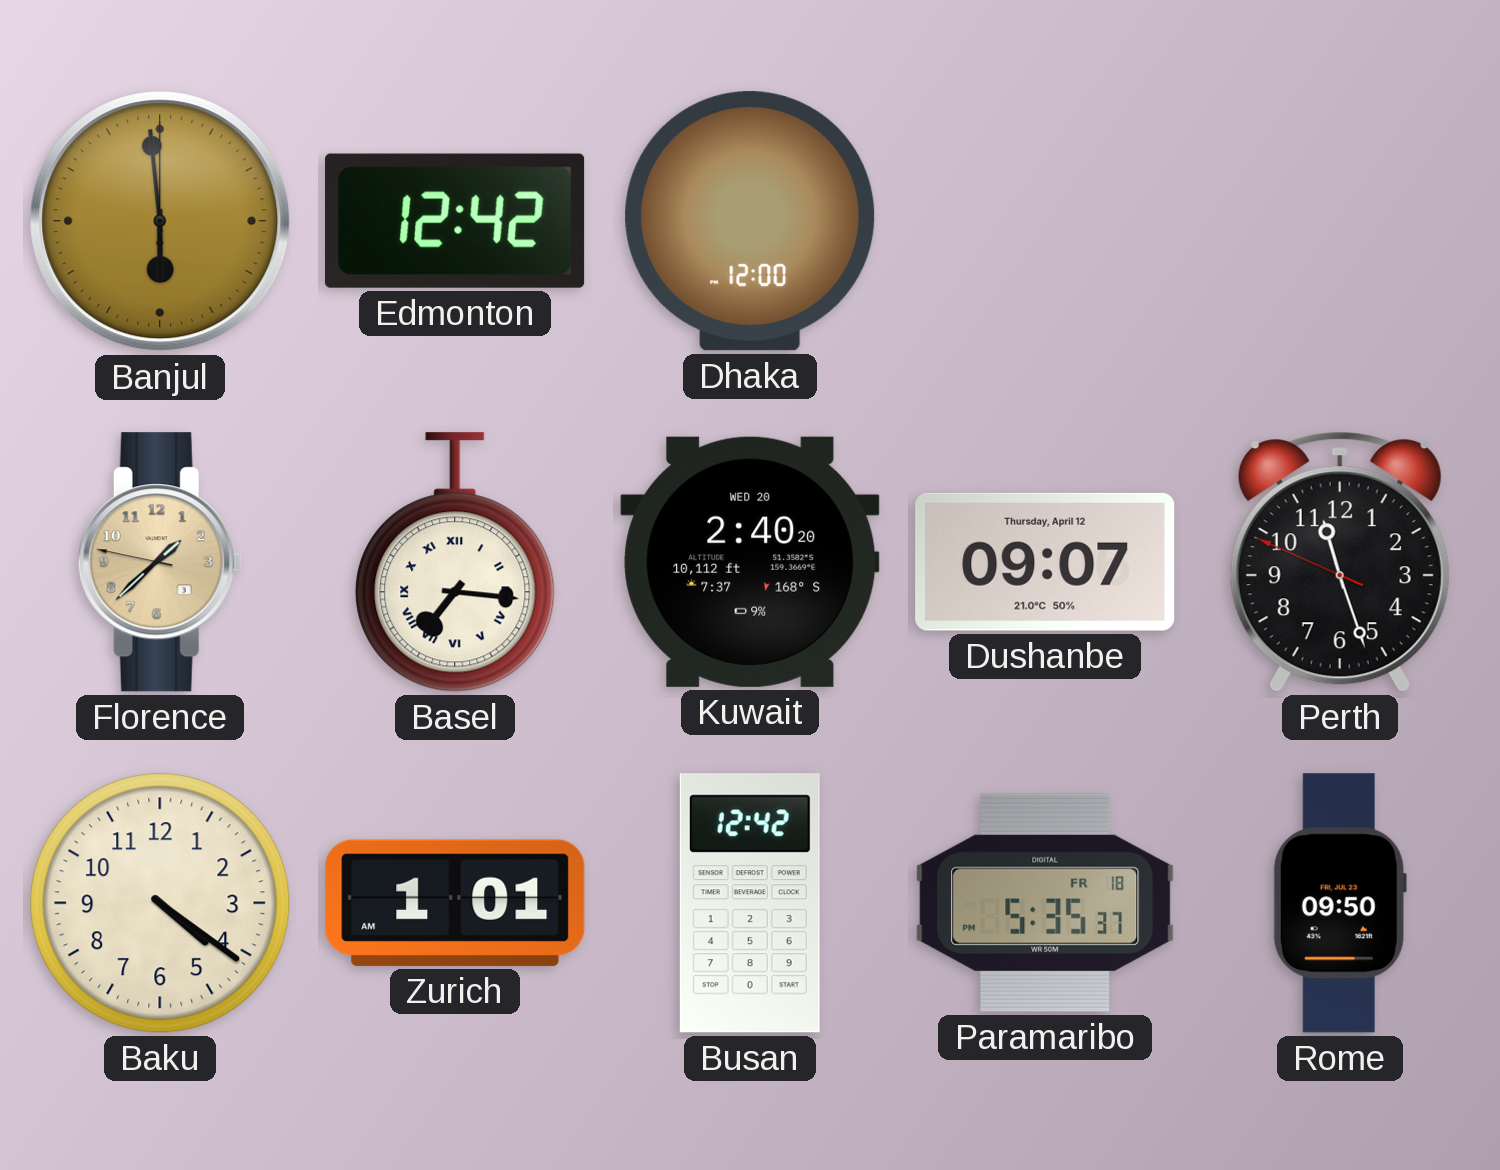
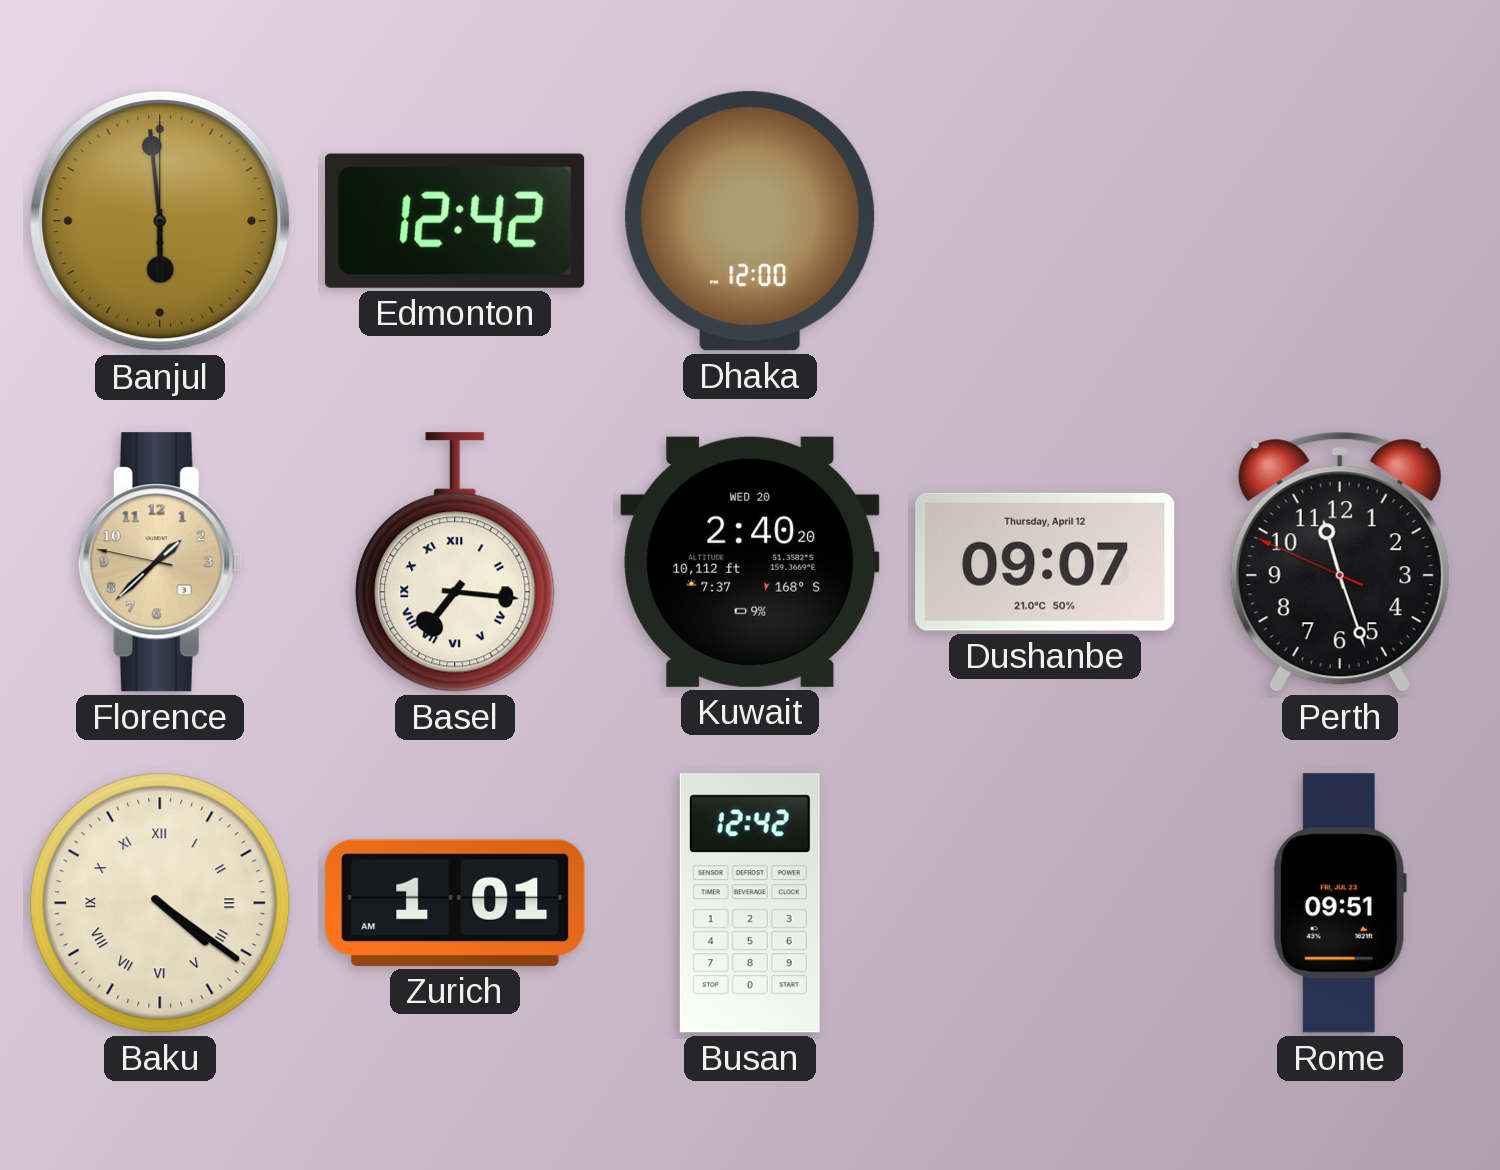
Baku numerals: Arabic -> Roman (160, 903)
Paramaribo: 5:35 -> none (1045, 903)
Rome: 09:50 -> 09:51 (1340, 903)
